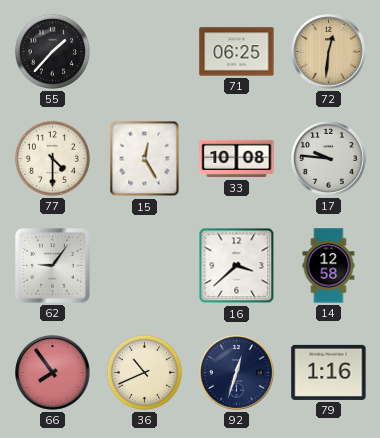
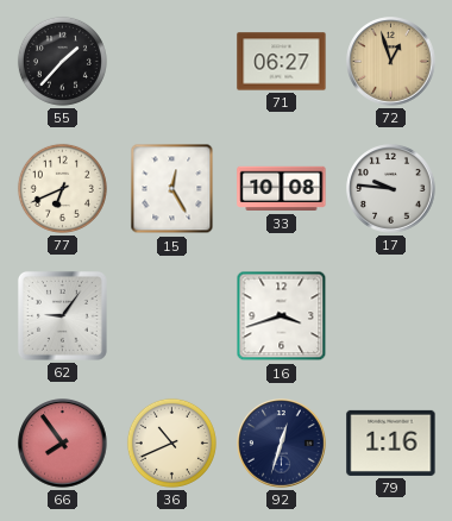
71: 06:25 -> 06:27 (282, 62)
72: 12:31 -> 12:57 (391, 62)
77: 4:30 -> 6:41 (62, 188)
16: 3:38 -> 3:42 (282, 316)
14: 12:58 -> none (329, 266)
